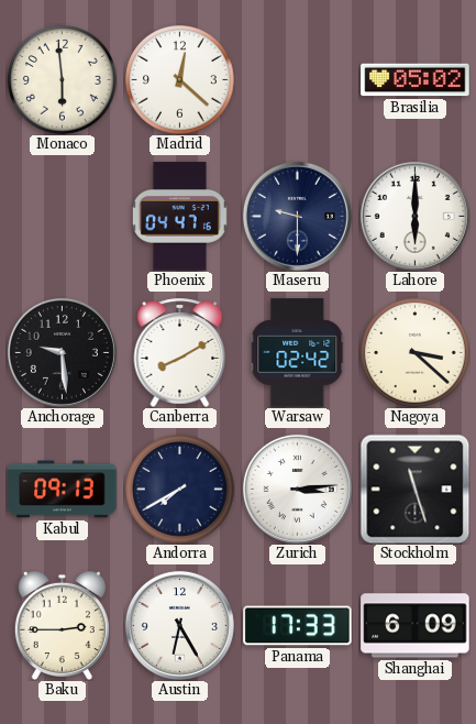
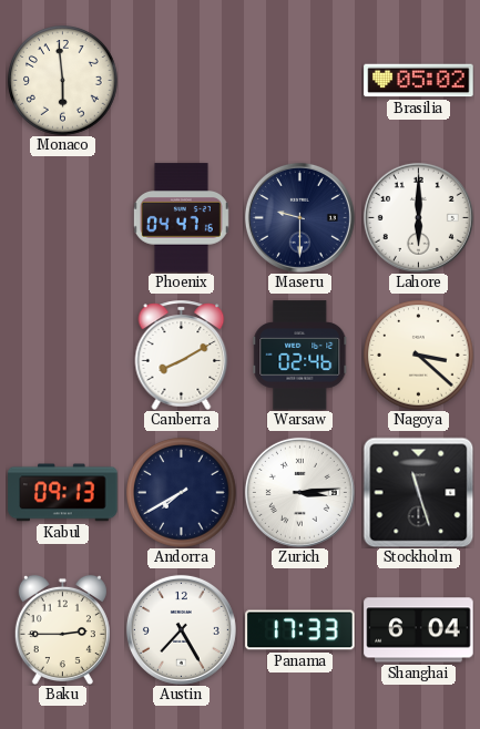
Madrid: 12:22 -> none (180, 80)
Anchorage: 9:29 -> none (62, 352)
Warsaw: 02:42 -> 02:46 (300, 356)
Austin: 6:25 -> 7:25 (181, 629)
Shanghai: 6:09 -> 6:04 (419, 630)
